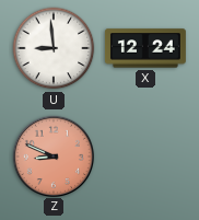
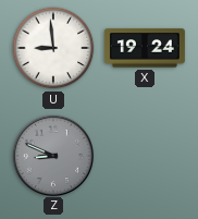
X: 12:24 -> 19:24 (145, 48)
Z dial: salmon -> grey (52, 155)
